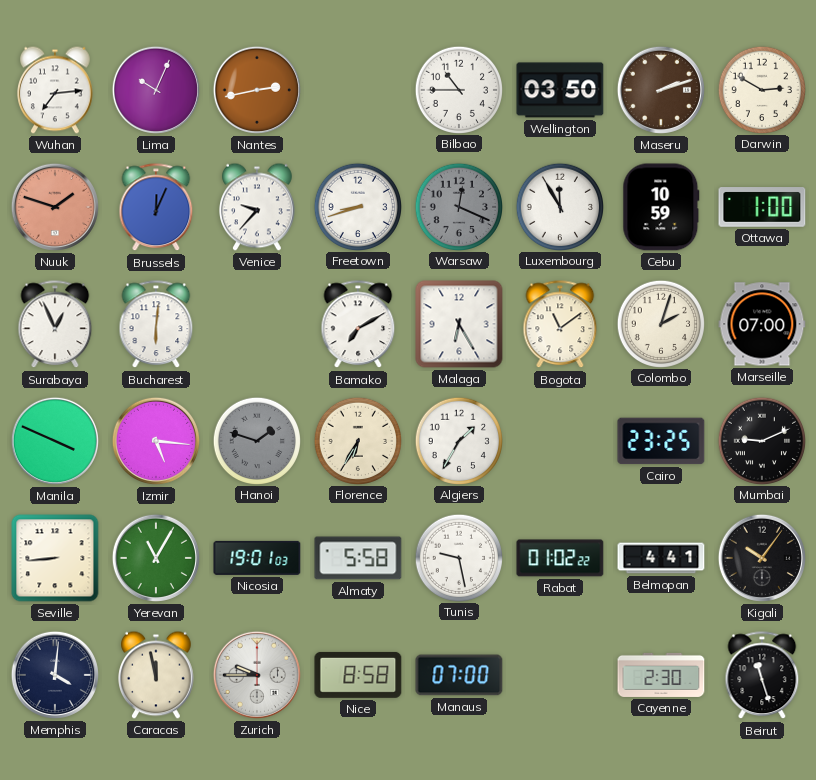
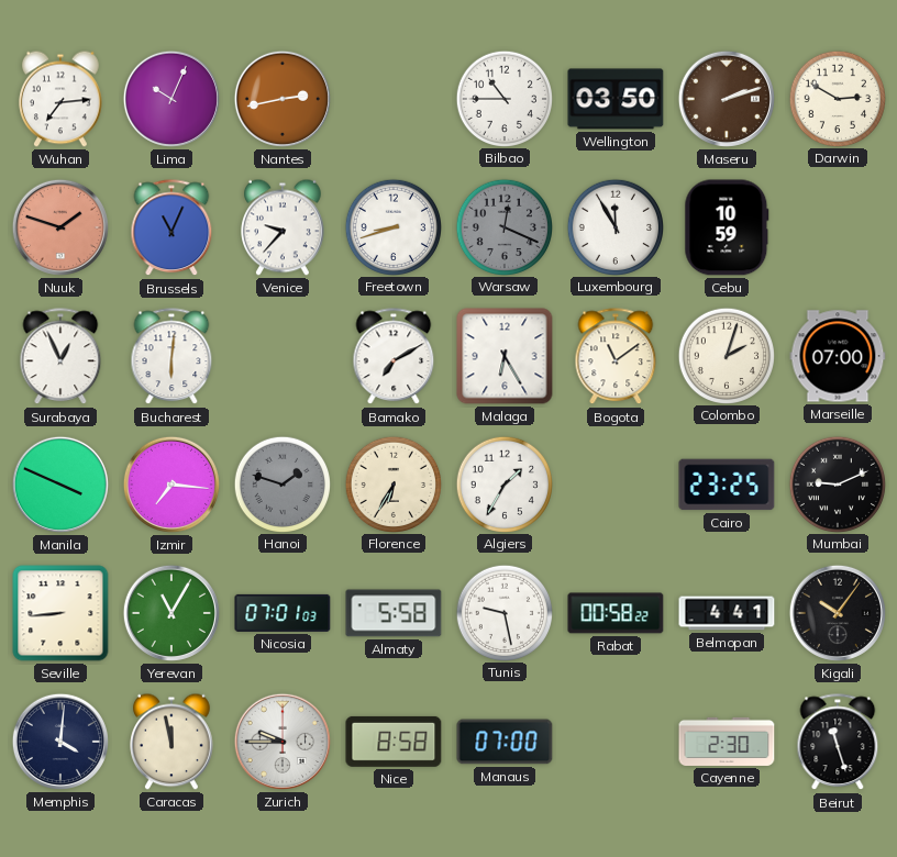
Brussels: 12:04 -> 11:04 (171, 229)
Ottawa: 1:00 -> none (762, 207)
Izmir: 5:16 -> 7:16 (171, 485)
Nicosia: 19:01 -> 07:01 (283, 613)
Rabat: 01:02 -> 00:58 (616, 613)
